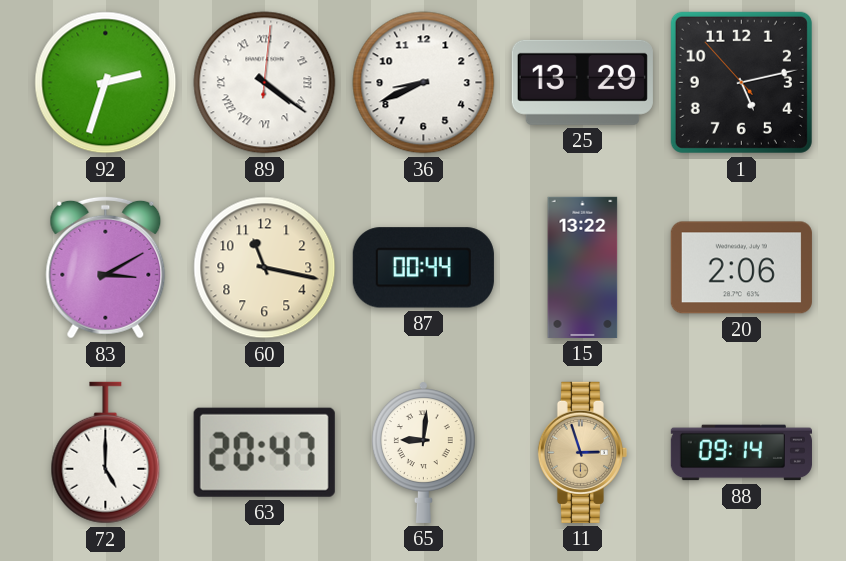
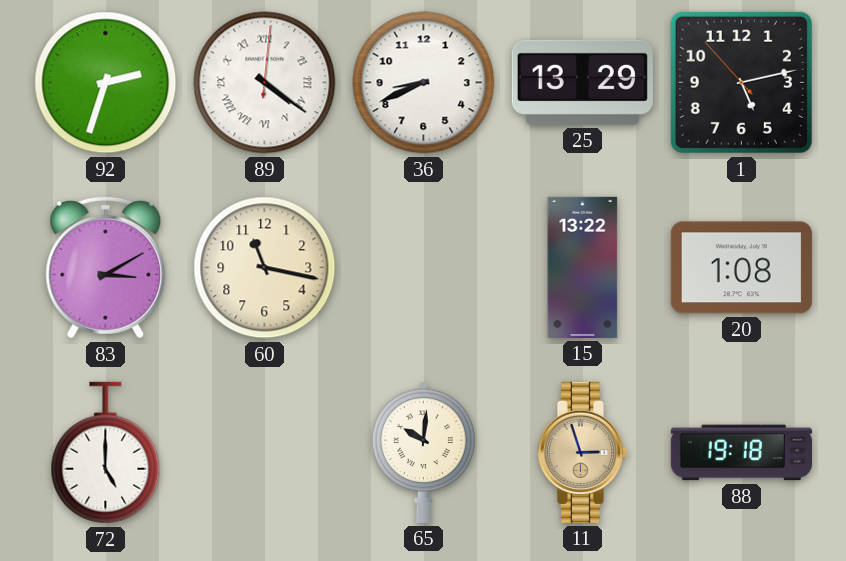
87: 00:44 -> none (423, 268)
20: 2:06 -> 1:08 (741, 268)
63: 20:47 -> none (264, 452)
65: 9:01 -> 10:01 (423, 452)
88: 09:14 -> 19:18 (741, 453)
